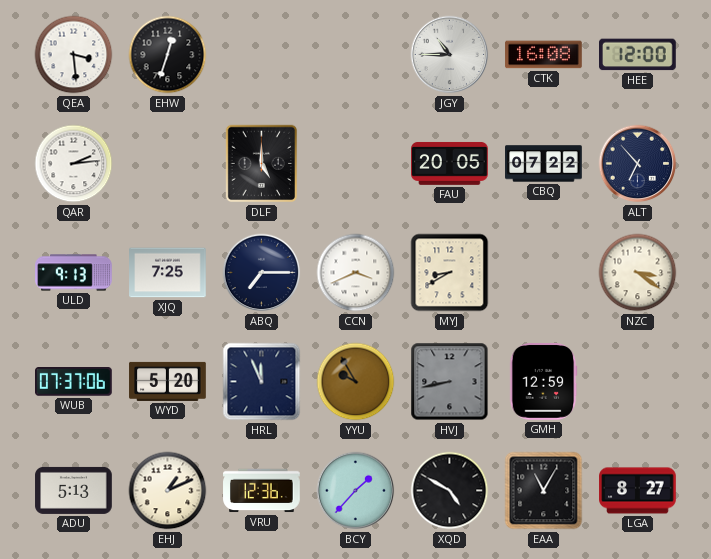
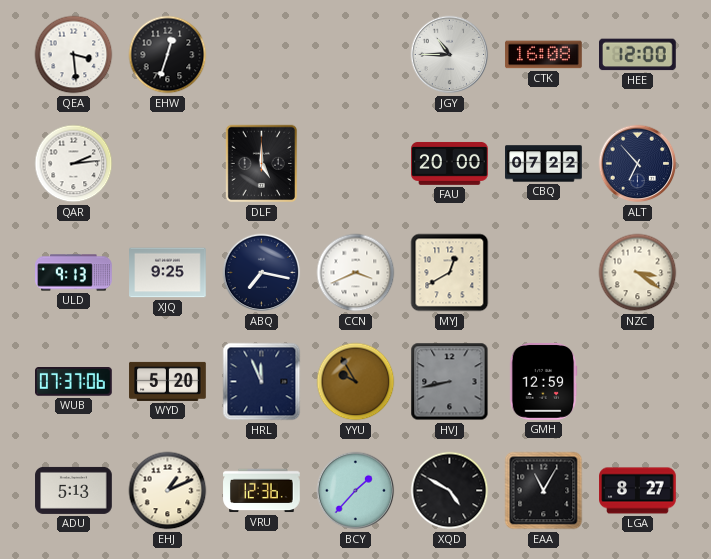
FAU: 20:05 -> 20:00 (450, 163)
XJQ: 7:25 -> 9:25 (168, 273)
ABQ: 7:15 -> 7:17 (262, 273)
MYJ: 8:40 -> 12:40 (450, 273)
